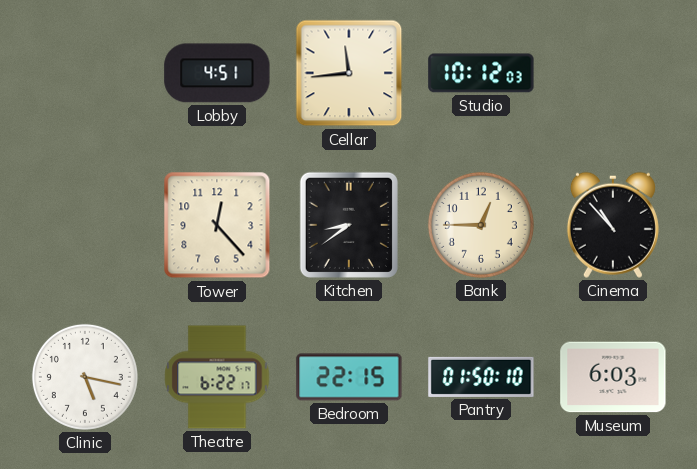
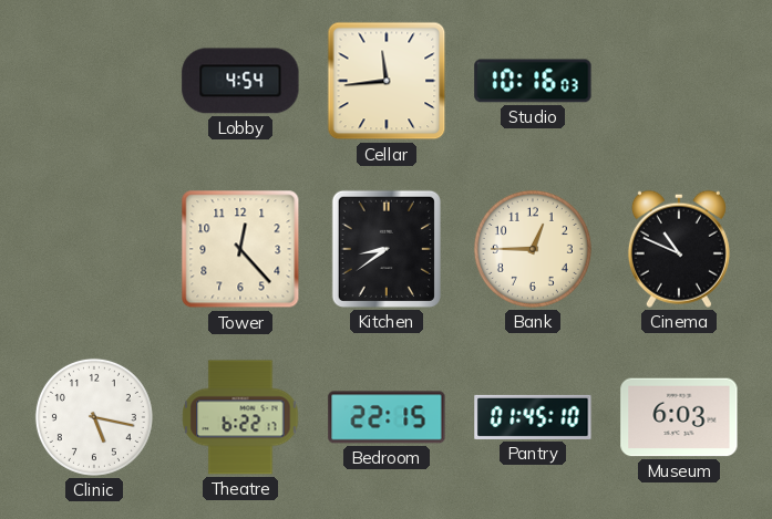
Lobby: 4:51 -> 4:54 (240, 81)
Studio: 10:12 -> 10:16 (533, 81)
Cinema: 10:53 -> 10:49 (679, 249)
Pantry: 01:50 -> 01:45 (533, 417)
